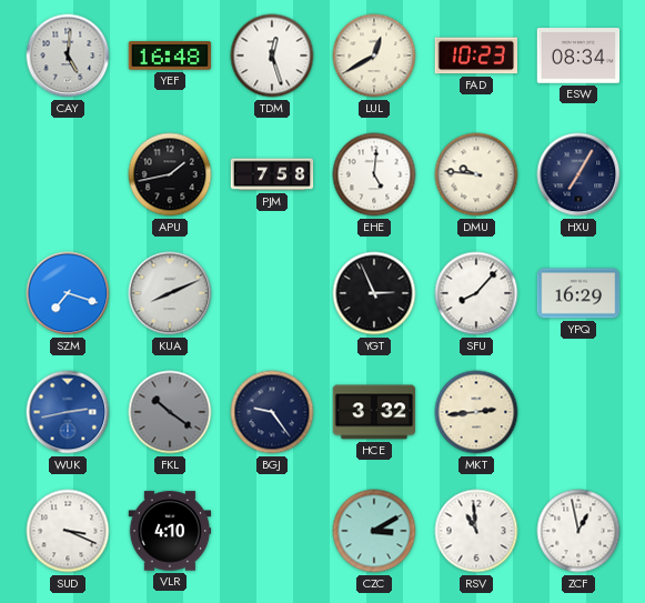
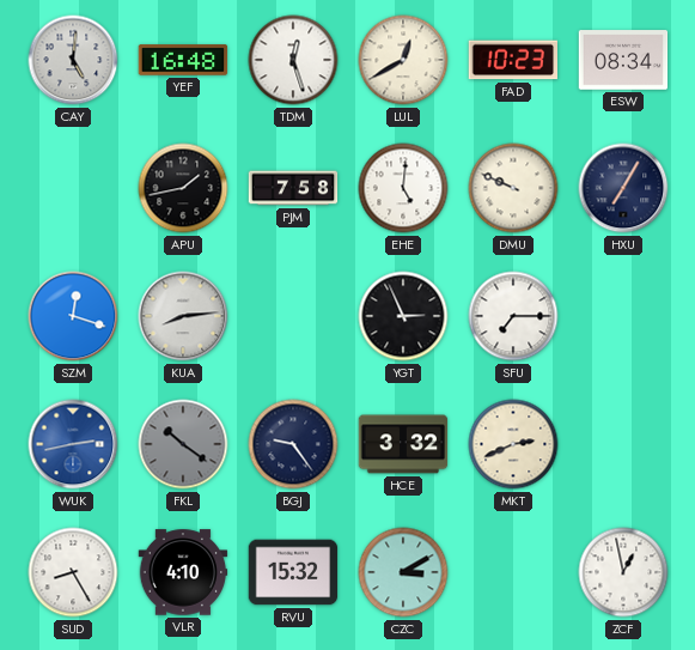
DMU: 9:46 -> 9:49 (513, 188)
SZM: 7:18 -> 12:18 (73, 316)
KUA: 8:11 -> 8:14 (183, 316)
SFU: 8:07 -> 7:15 (513, 316)
YPQ: 16:29 -> none (578, 293)
MKT: 2:44 -> 2:41 (513, 444)
SUD: 3:19 -> 8:25 (73, 572)
RVU: none -> 15:32 (293, 572)
RSV: 10:59 -> none (476, 531)
